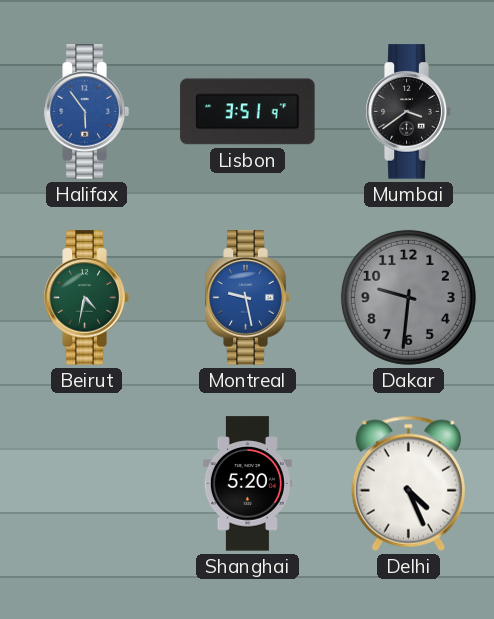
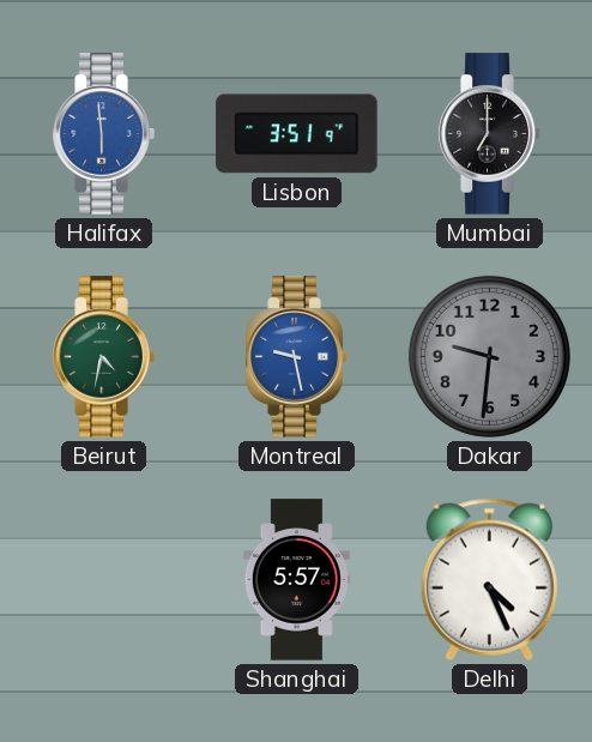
Halifax: 5:54 -> 5:59 (103, 134)
Mumbai: 3:39 -> 7:00 (489, 134)
Shanghai: 5:20 -> 5:57 (296, 580)
